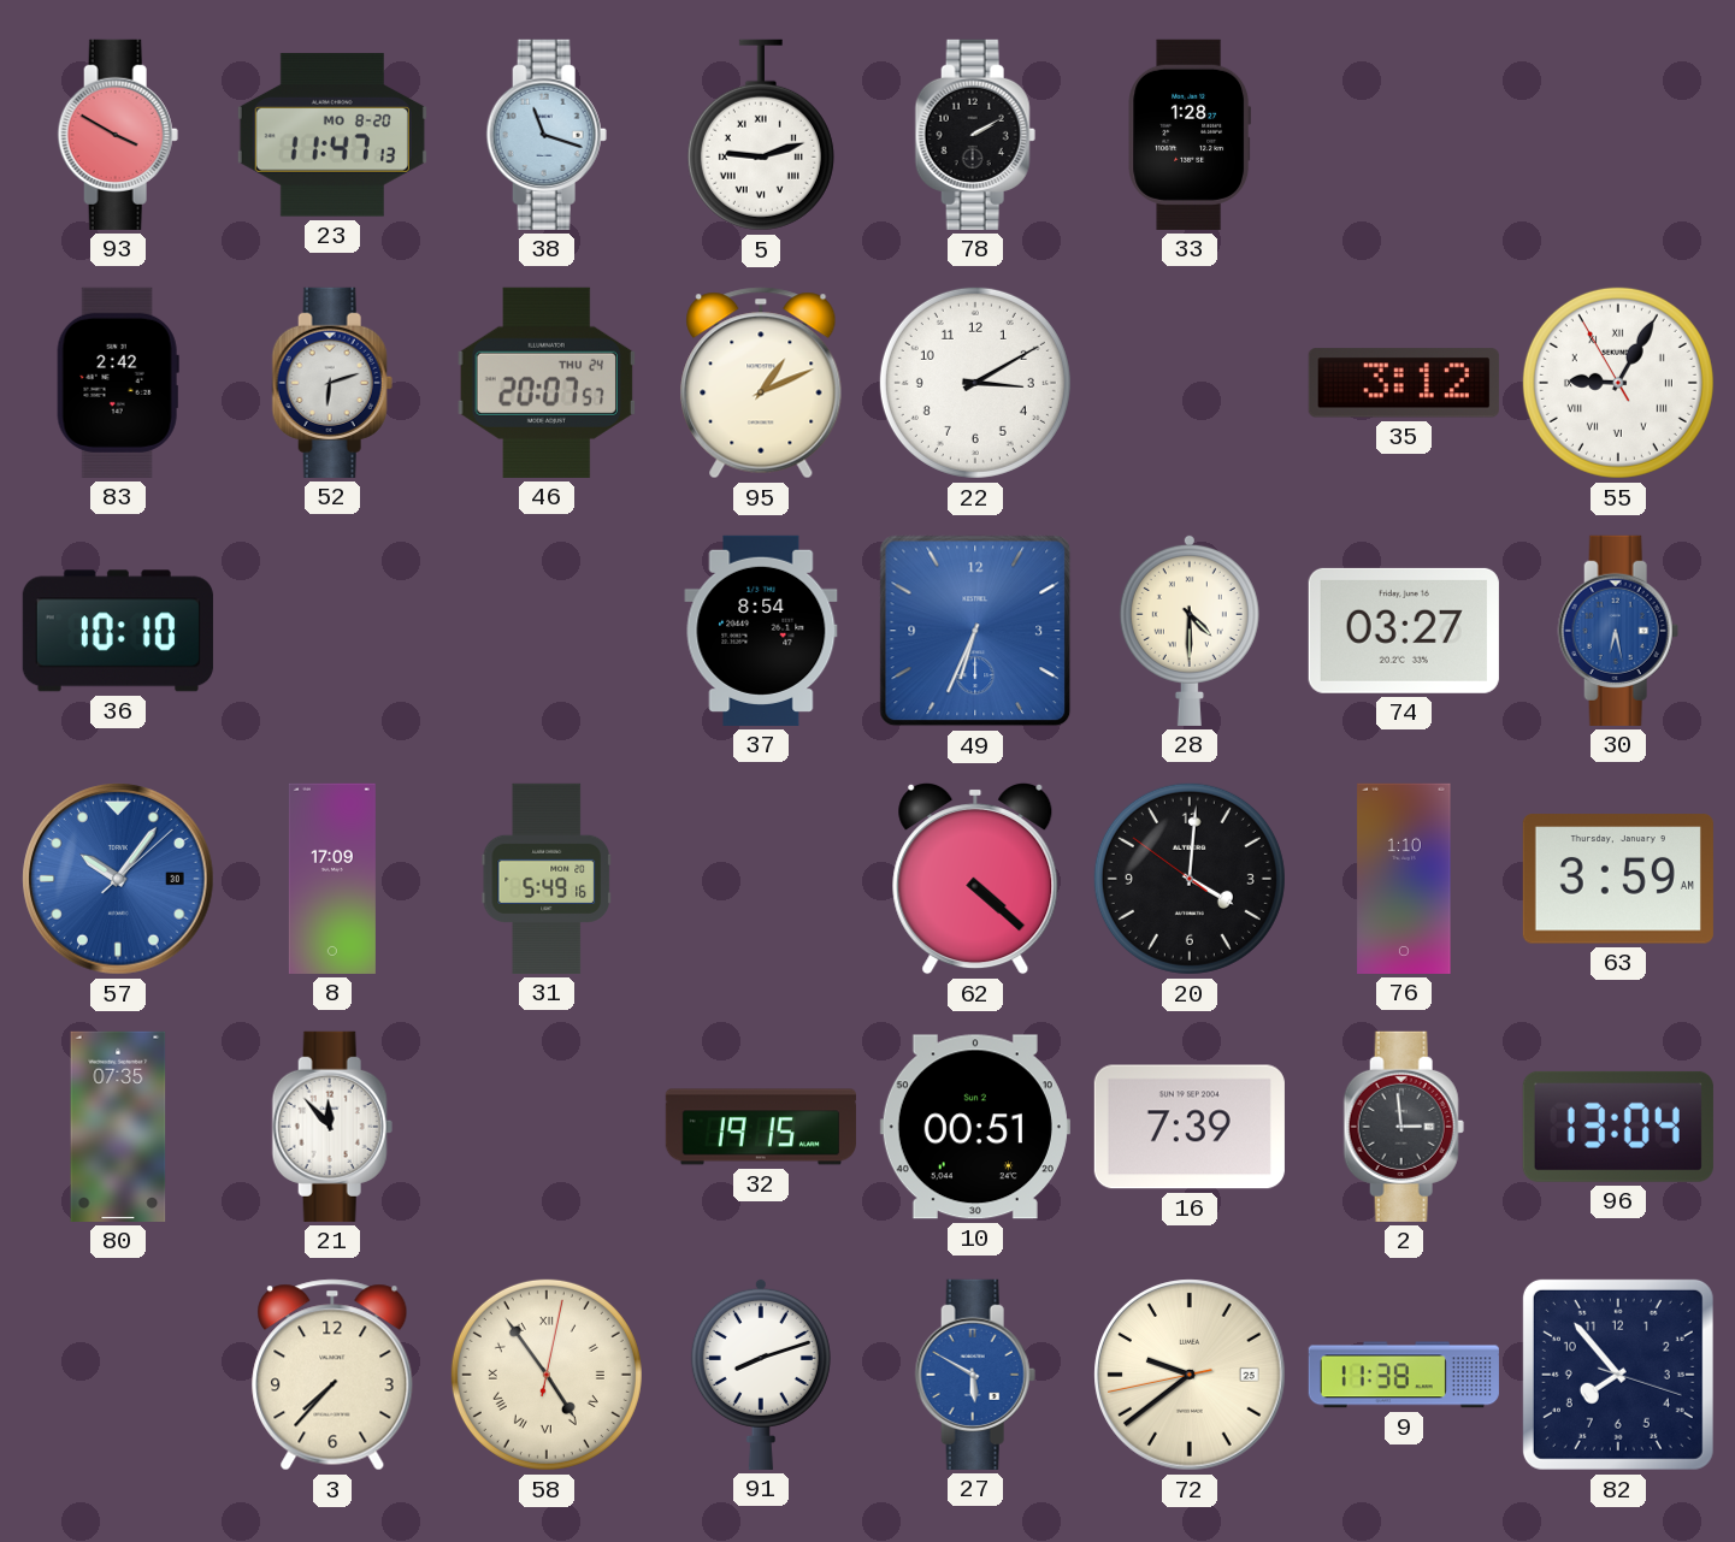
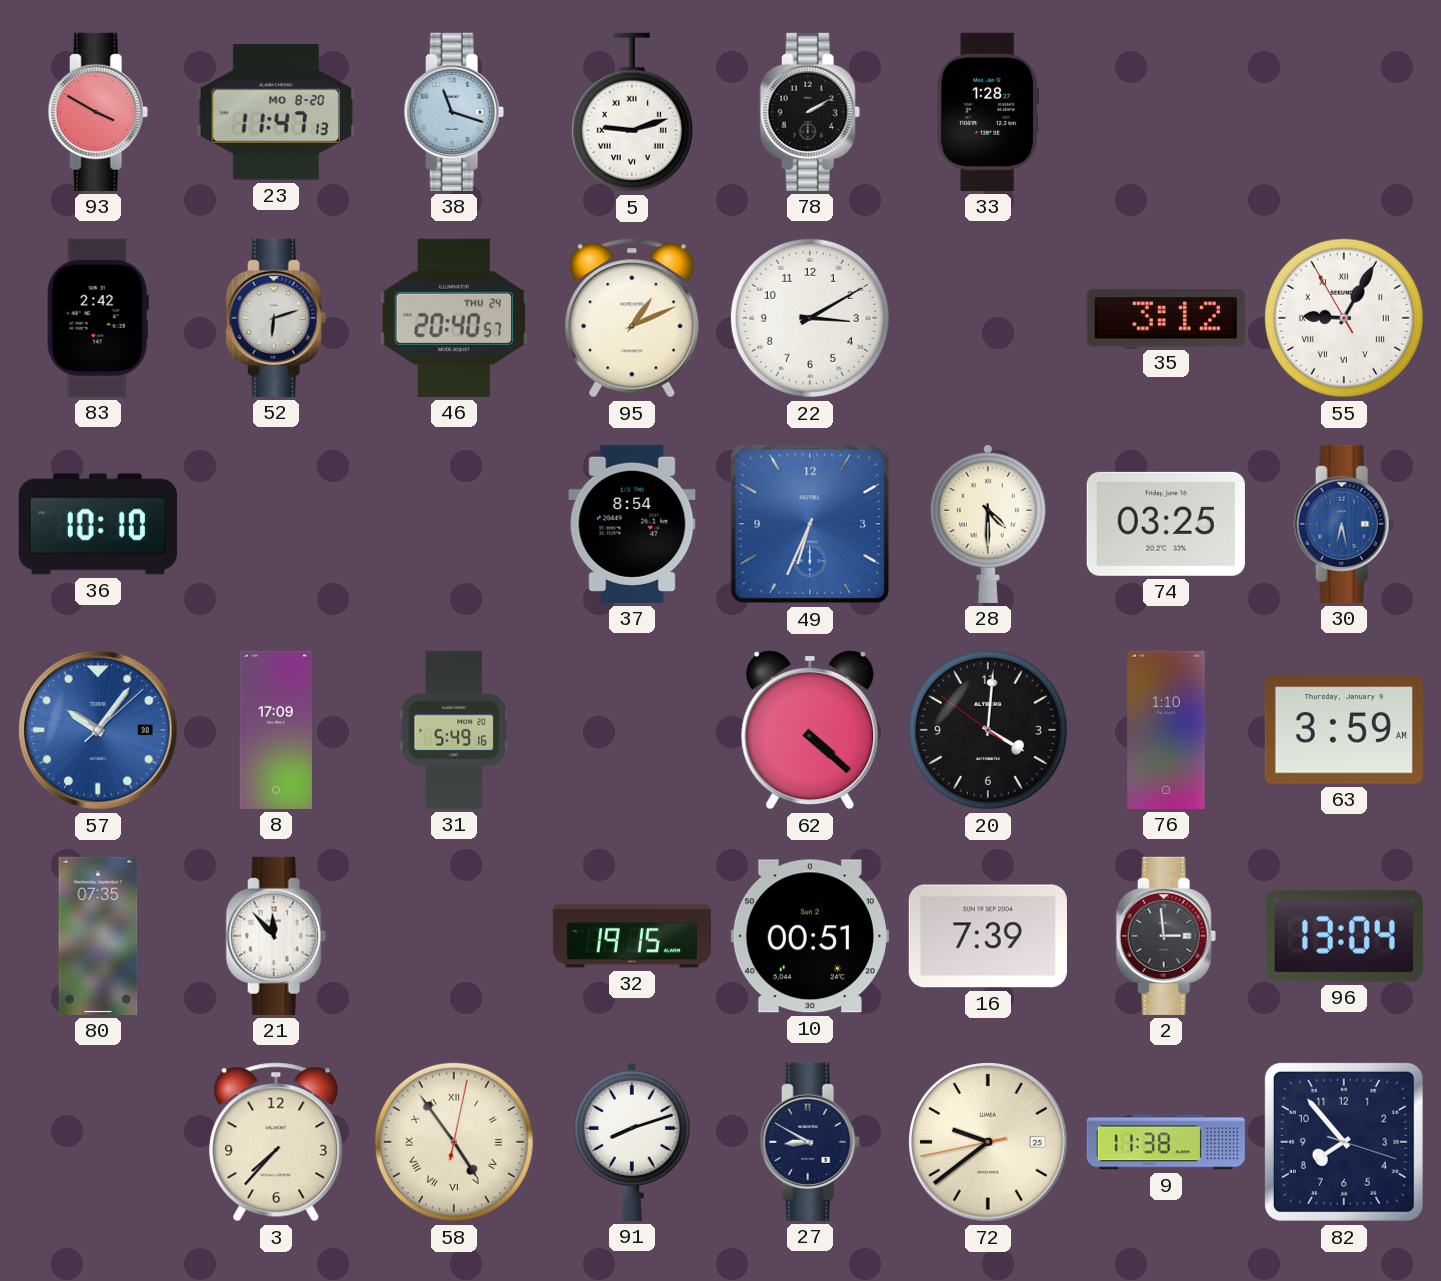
46: 20:07 -> 20:40 (453, 318)
74: 03:27 -> 03:25 (1166, 524)
27: 5:50 -> 8:50 (810, 1142)
27 dial: blue -> navy (810, 1142)
